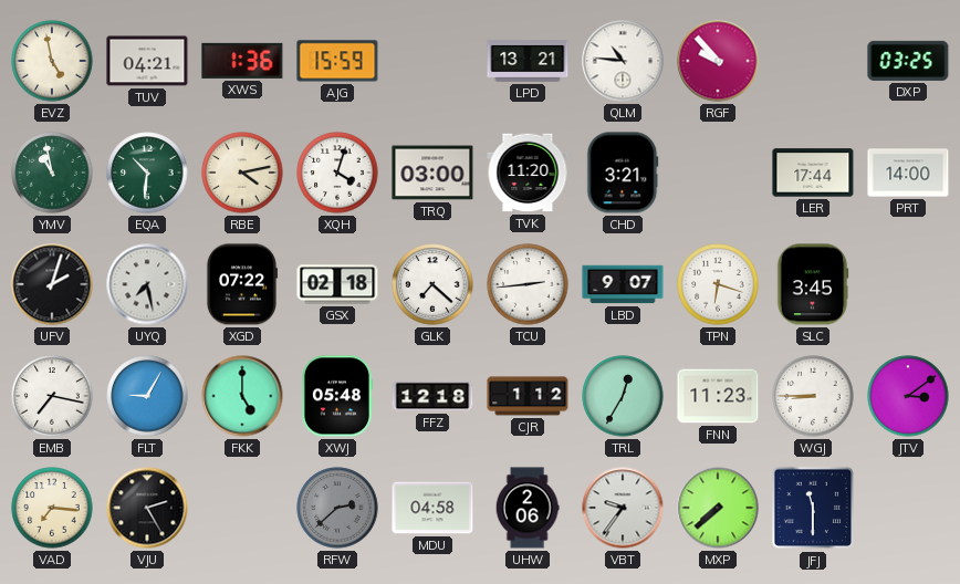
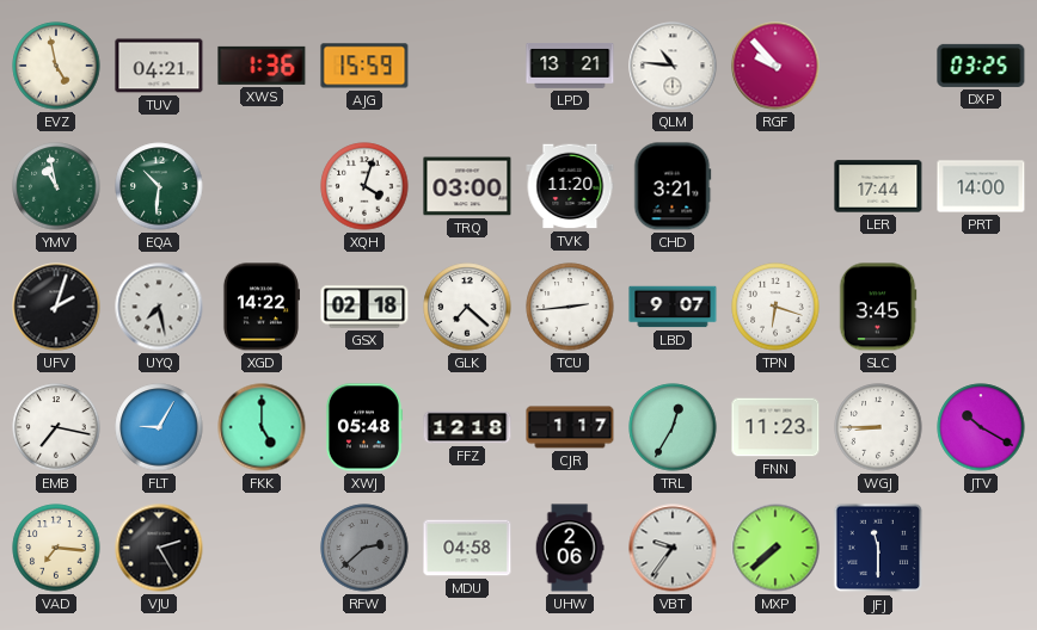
RBE: 4:13 -> none (242, 173)
XGD: 07:22 -> 14:22 (260, 307)
CJR: 1:12 -> 1:17 (570, 427)
JTV: 3:09 -> 10:20 (981, 427)
